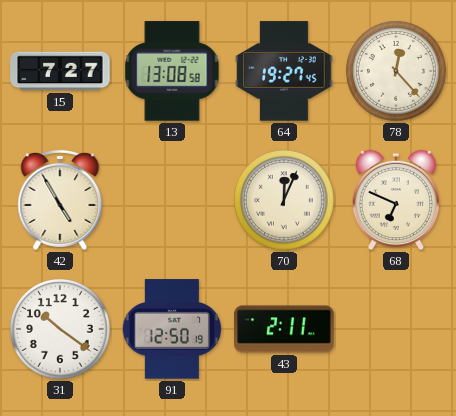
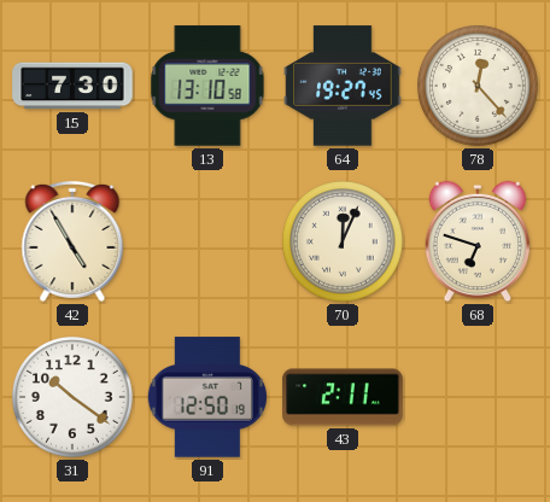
15: 7:27 -> 7:30 (72, 86)
13: 13:08 -> 13:10 (207, 86)
68: 6:49 -> 6:48 (478, 241)
